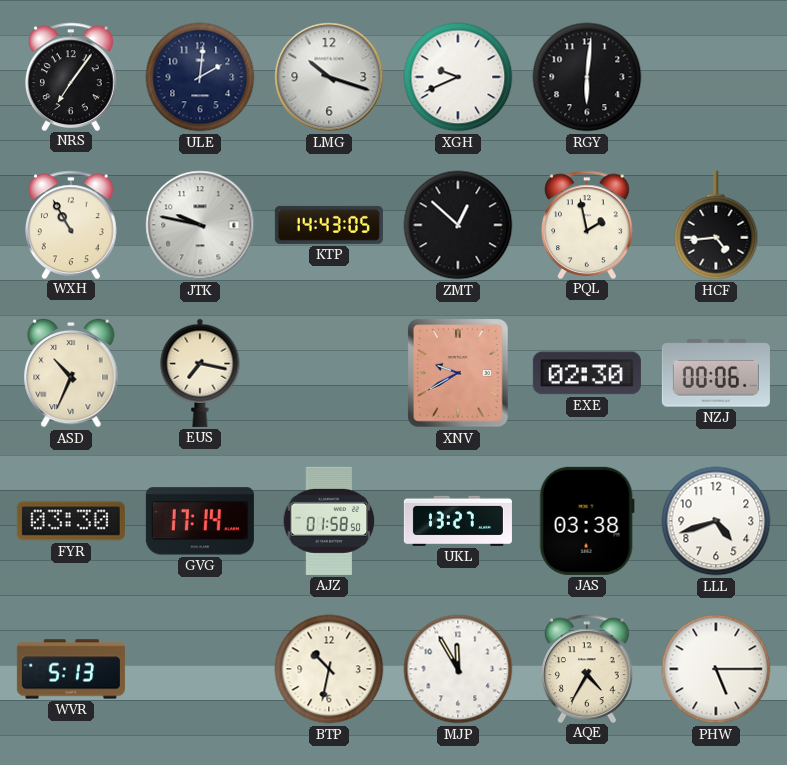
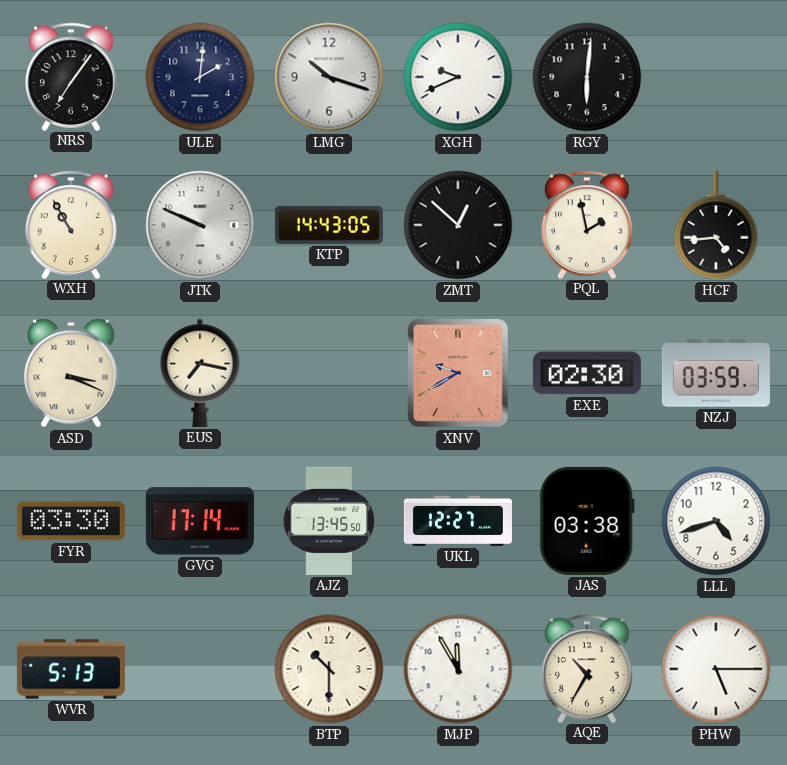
JTK: 9:47 -> 9:49 (200, 225)
ASD: 10:34 -> 3:19 (71, 373)
NZJ: 00:06 -> 03:59 (716, 373)
AJZ: 01:58 -> 13:45 (329, 521)
UKL: 13:27 -> 12:27 (458, 521)
BTP: 10:32 -> 10:30 (329, 669)
AQE: 4:35 -> 10:35 (588, 668)
